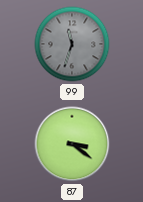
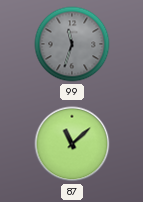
87: 3:21 -> 11:08 (72, 144)
